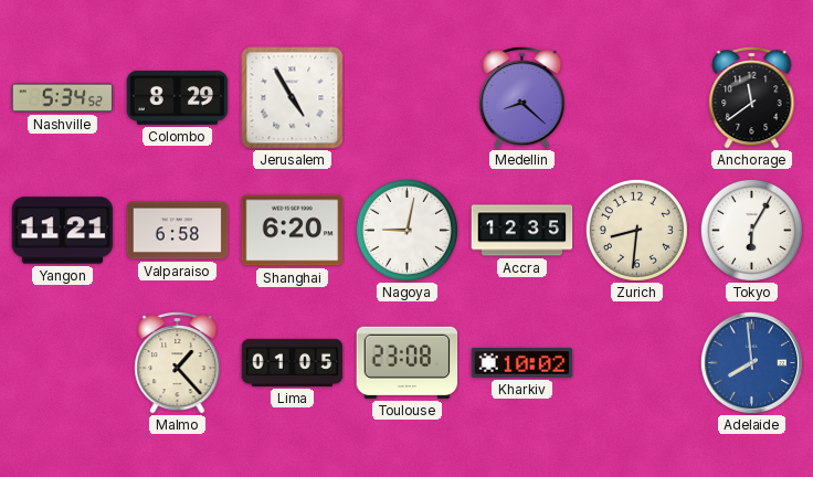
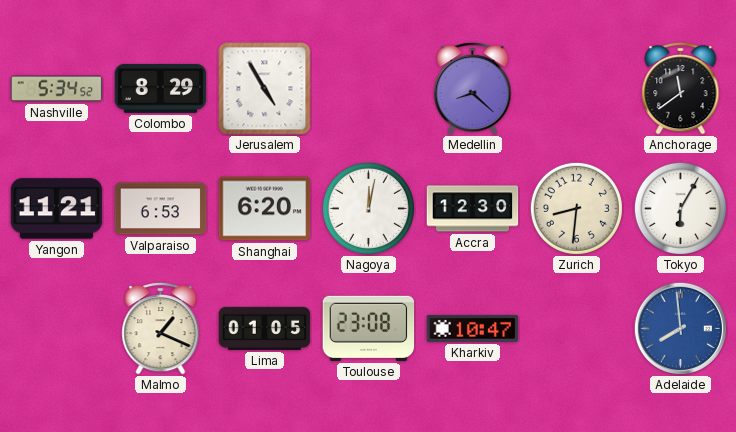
Valparaiso: 6:58 -> 6:53 (161, 209)
Nagoya: 9:02 -> 12:02 (368, 208)
Accra: 12:35 -> 12:30 (473, 209)
Malmo: 1:23 -> 1:19 (161, 328)
Kharkiv: 10:02 -> 10:47 (473, 328)
